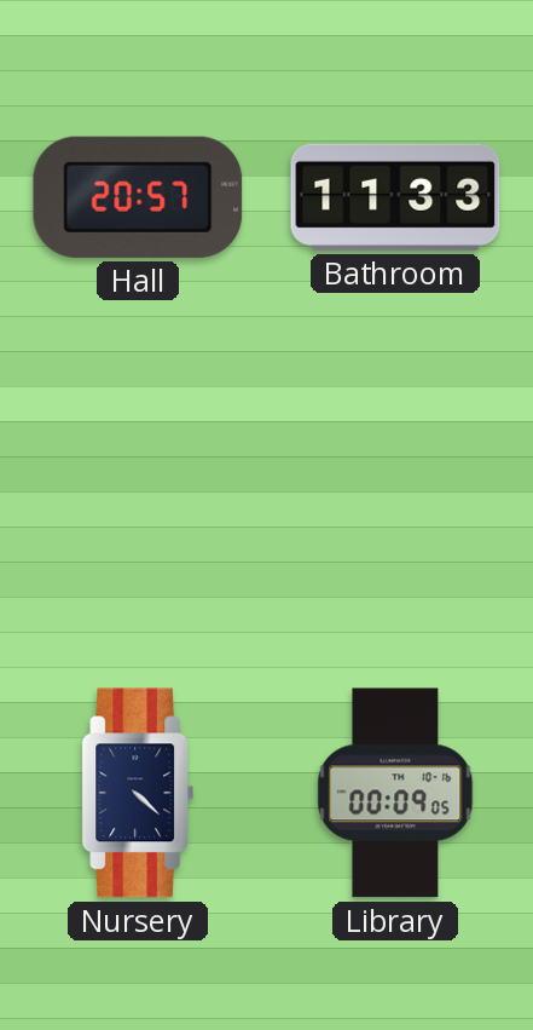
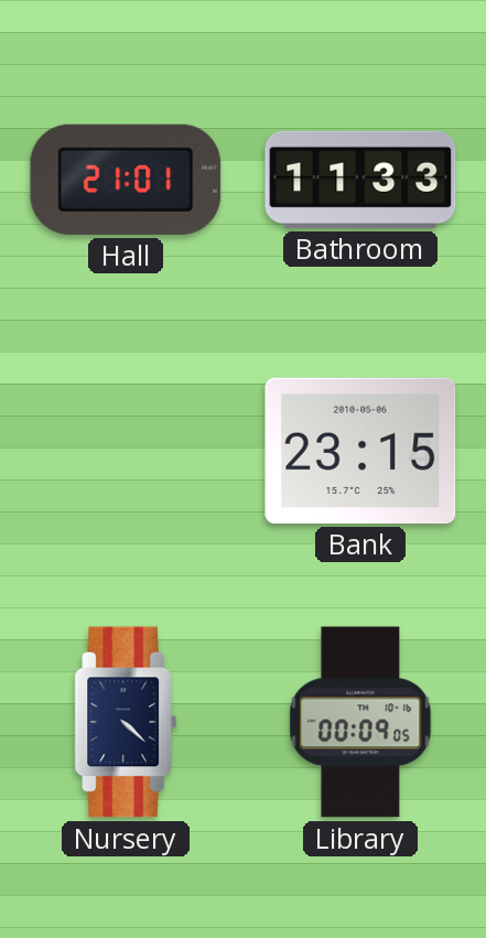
Hall: 20:57 -> 21:01 (126, 180)
Bank: none -> 23:15 (360, 451)
